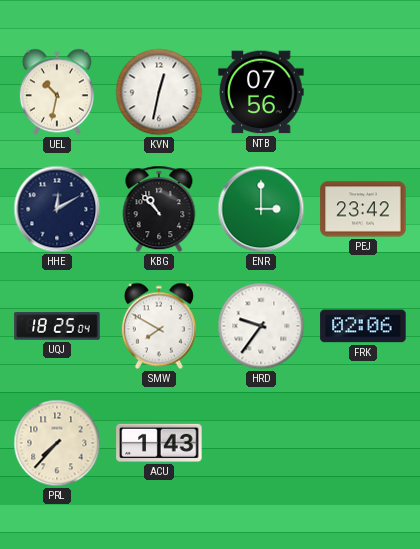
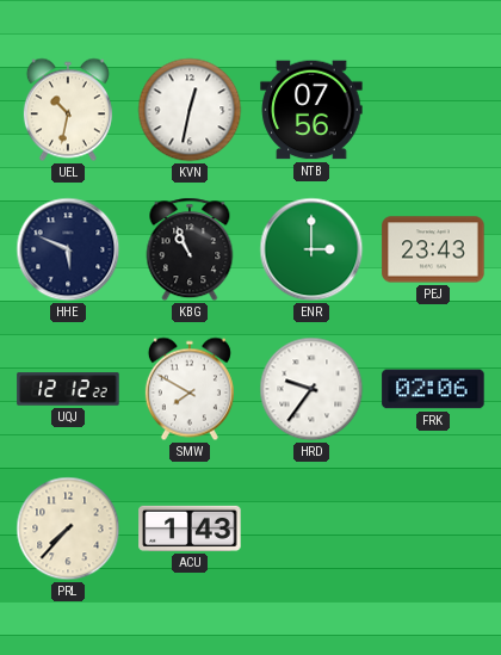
HHE: 12:10 -> 5:49 (68, 249)
KBG: 10:53 -> 10:56 (190, 249)
PEJ: 23:42 -> 23:43 (433, 249)
UQJ: 18:25 -> 12:12 (68, 389)
